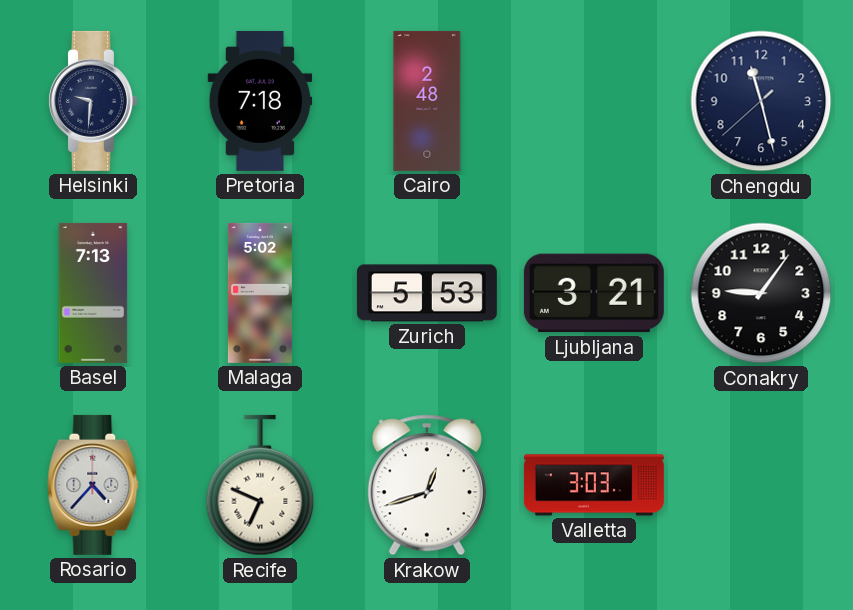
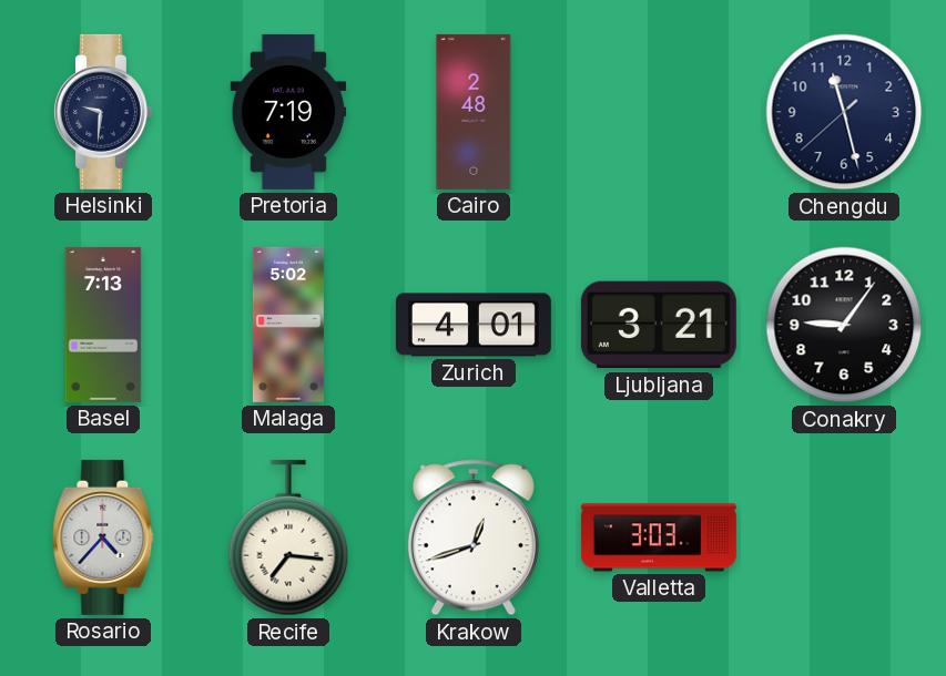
Pretoria: 7:18 -> 7:19 (288, 112)
Zurich: 5:53 -> 4:01 (474, 325)
Recife: 6:49 -> 7:16 (288, 537)
